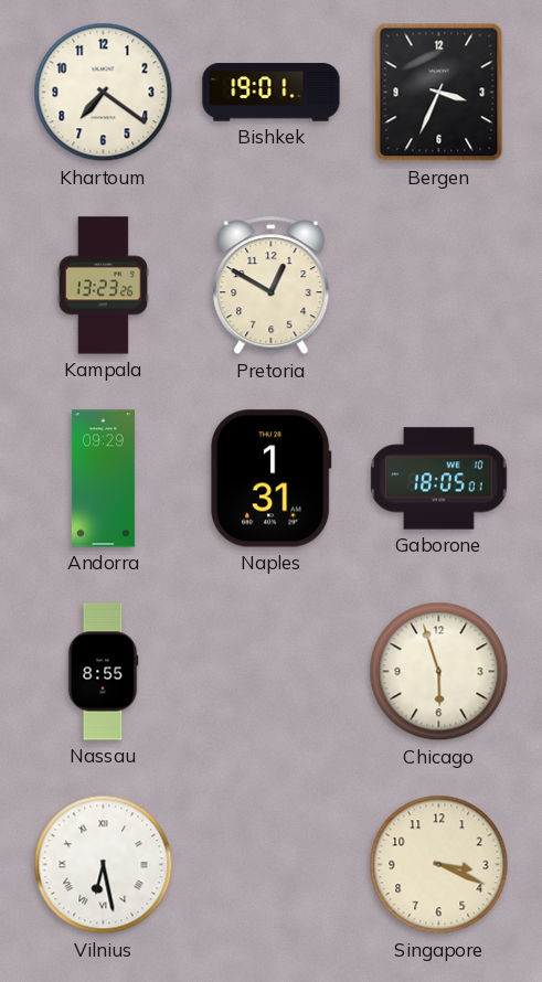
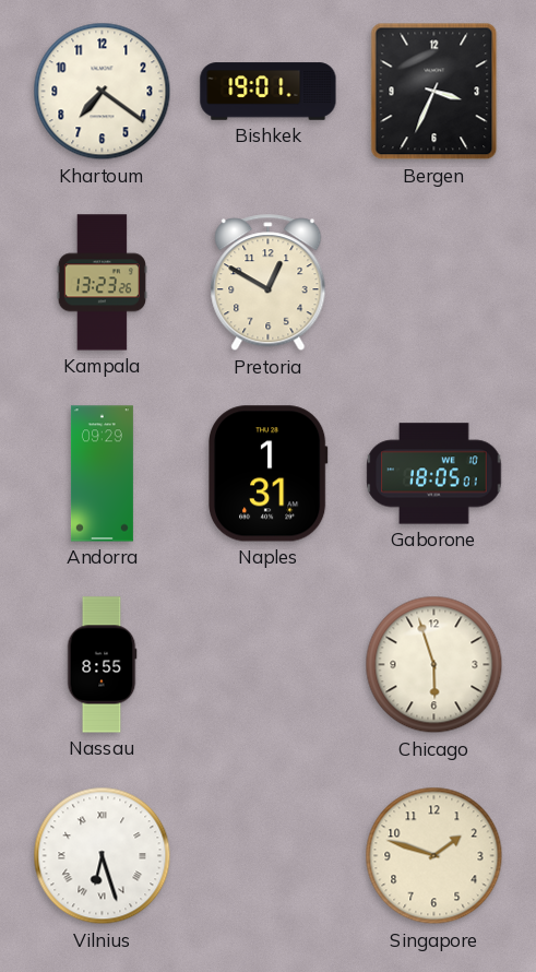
Vilnius: 6:28 -> 6:27 (103, 856)
Singapore: 3:19 -> 1:48 (434, 856)
